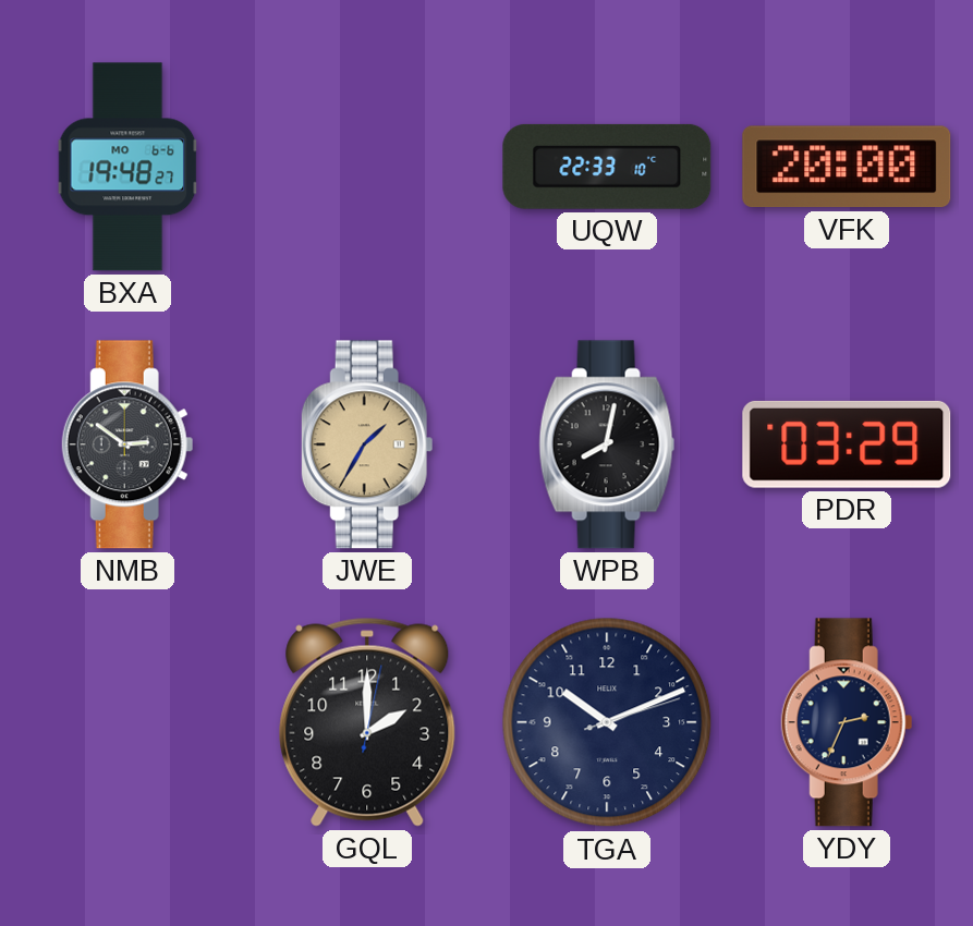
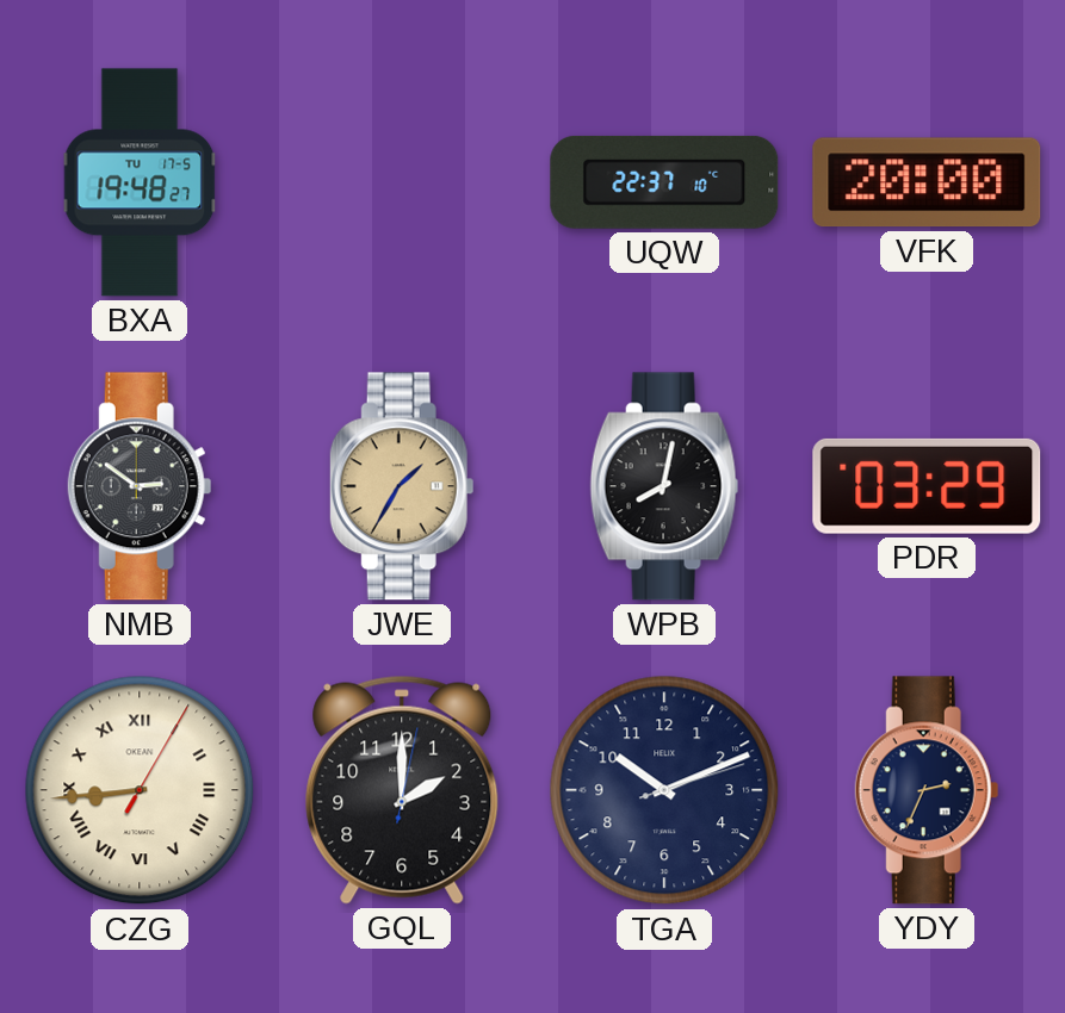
BXA date: MO 6-6 -> TU 17-5 (140, 182)
UQW: 22:33 -> 22:37 (664, 182)
CZG: none -> 8:44 (140, 790)
